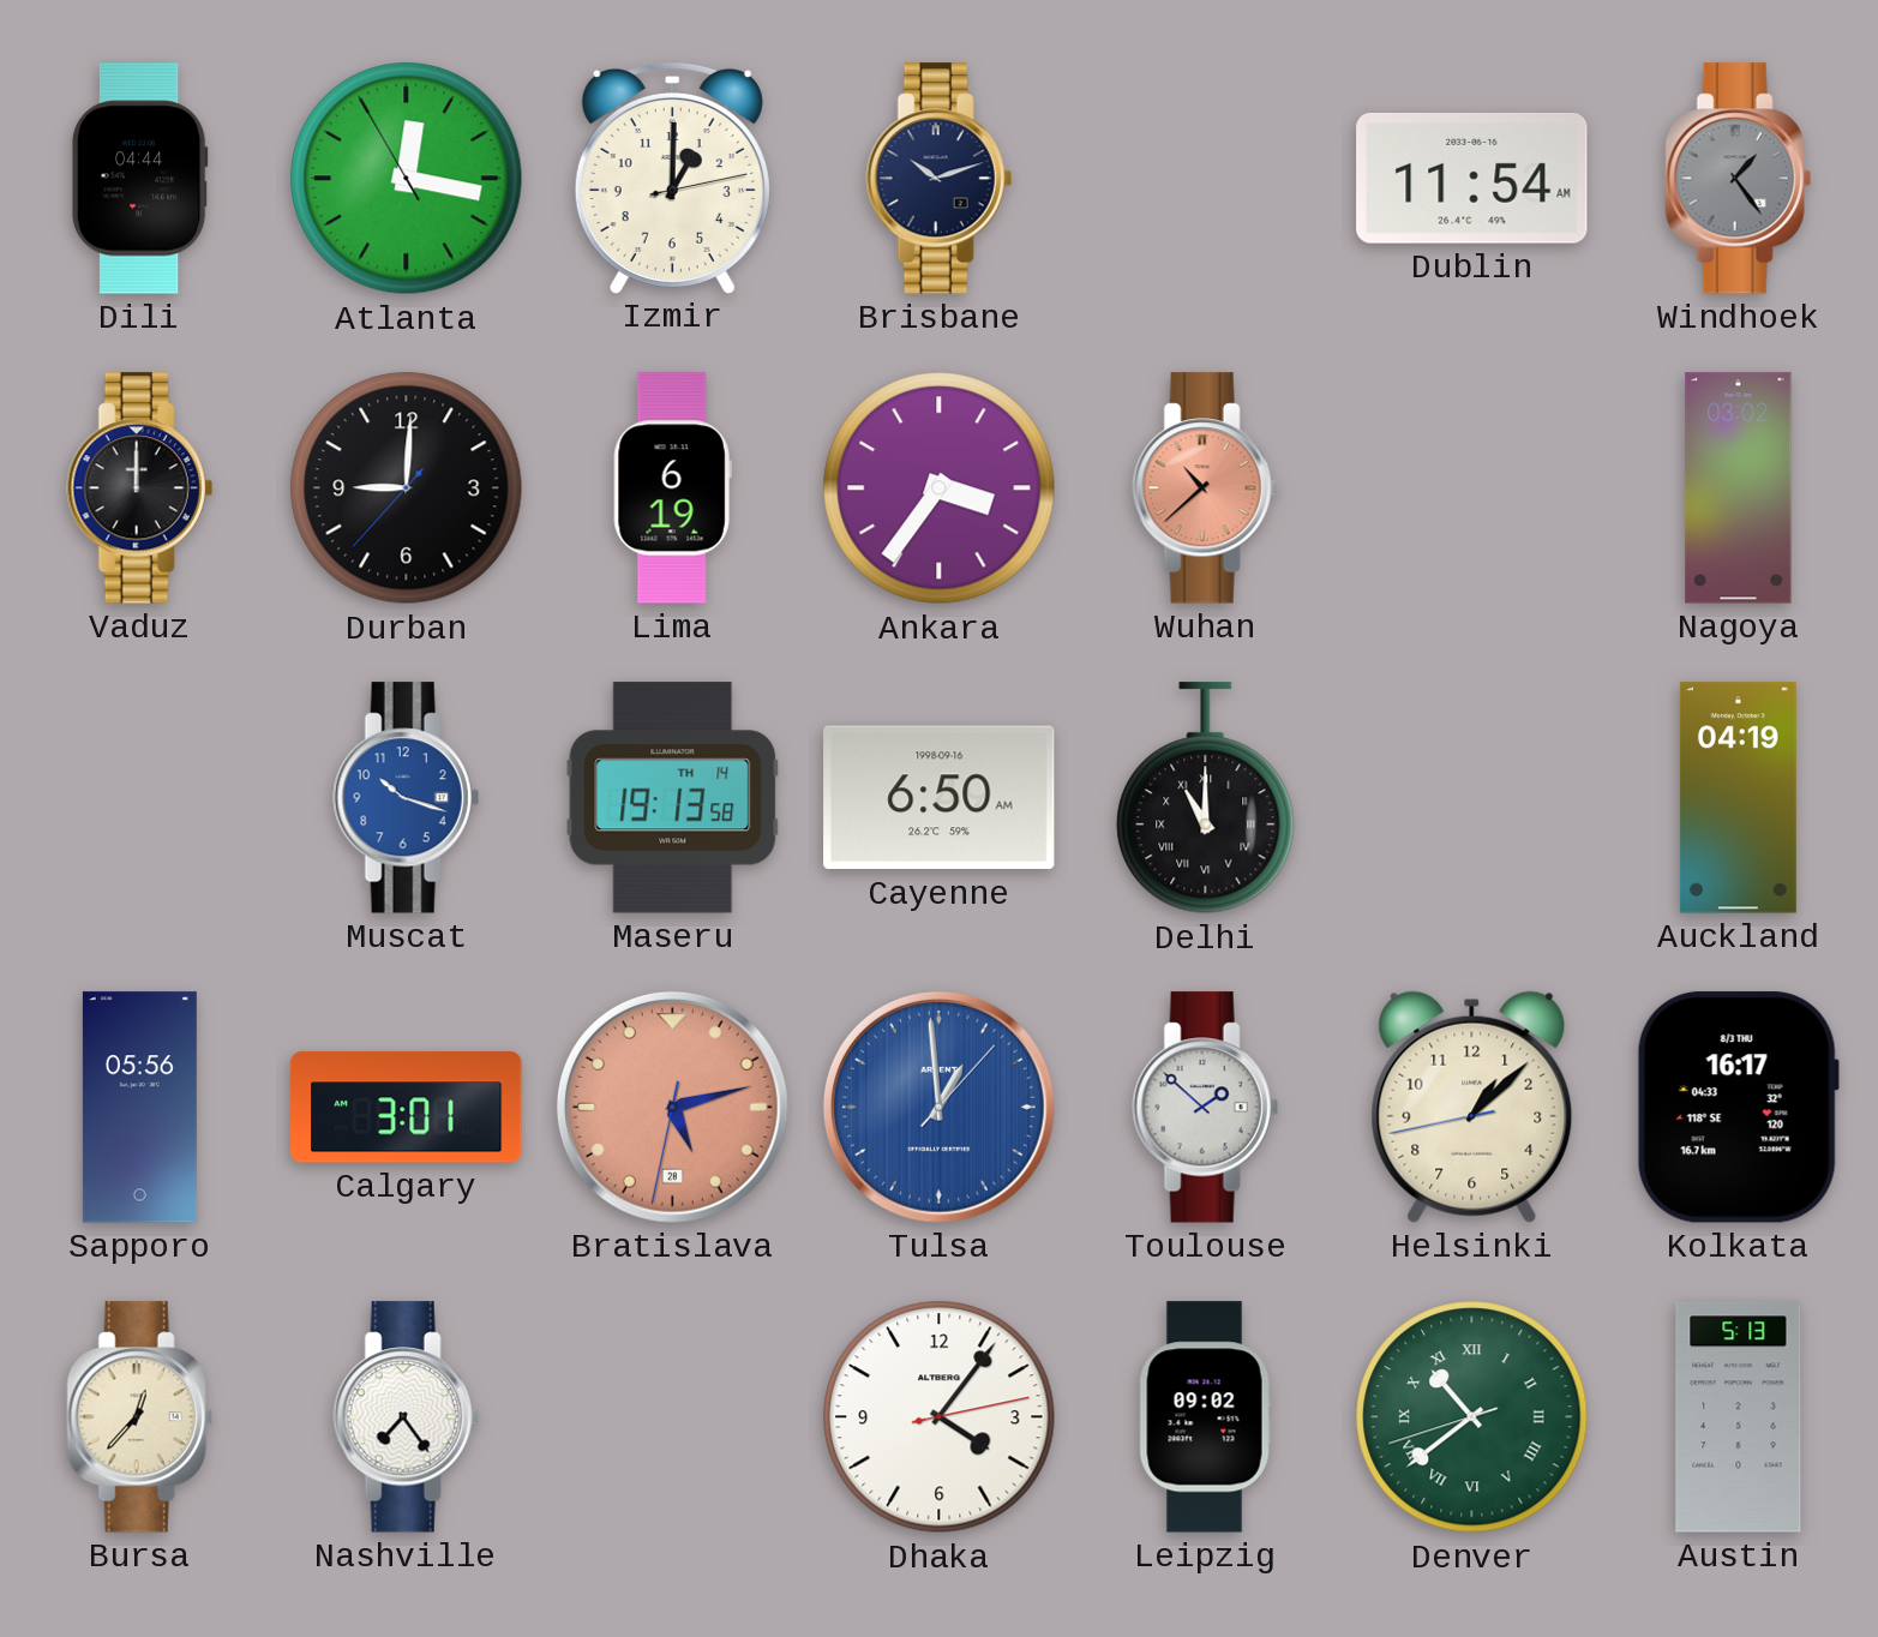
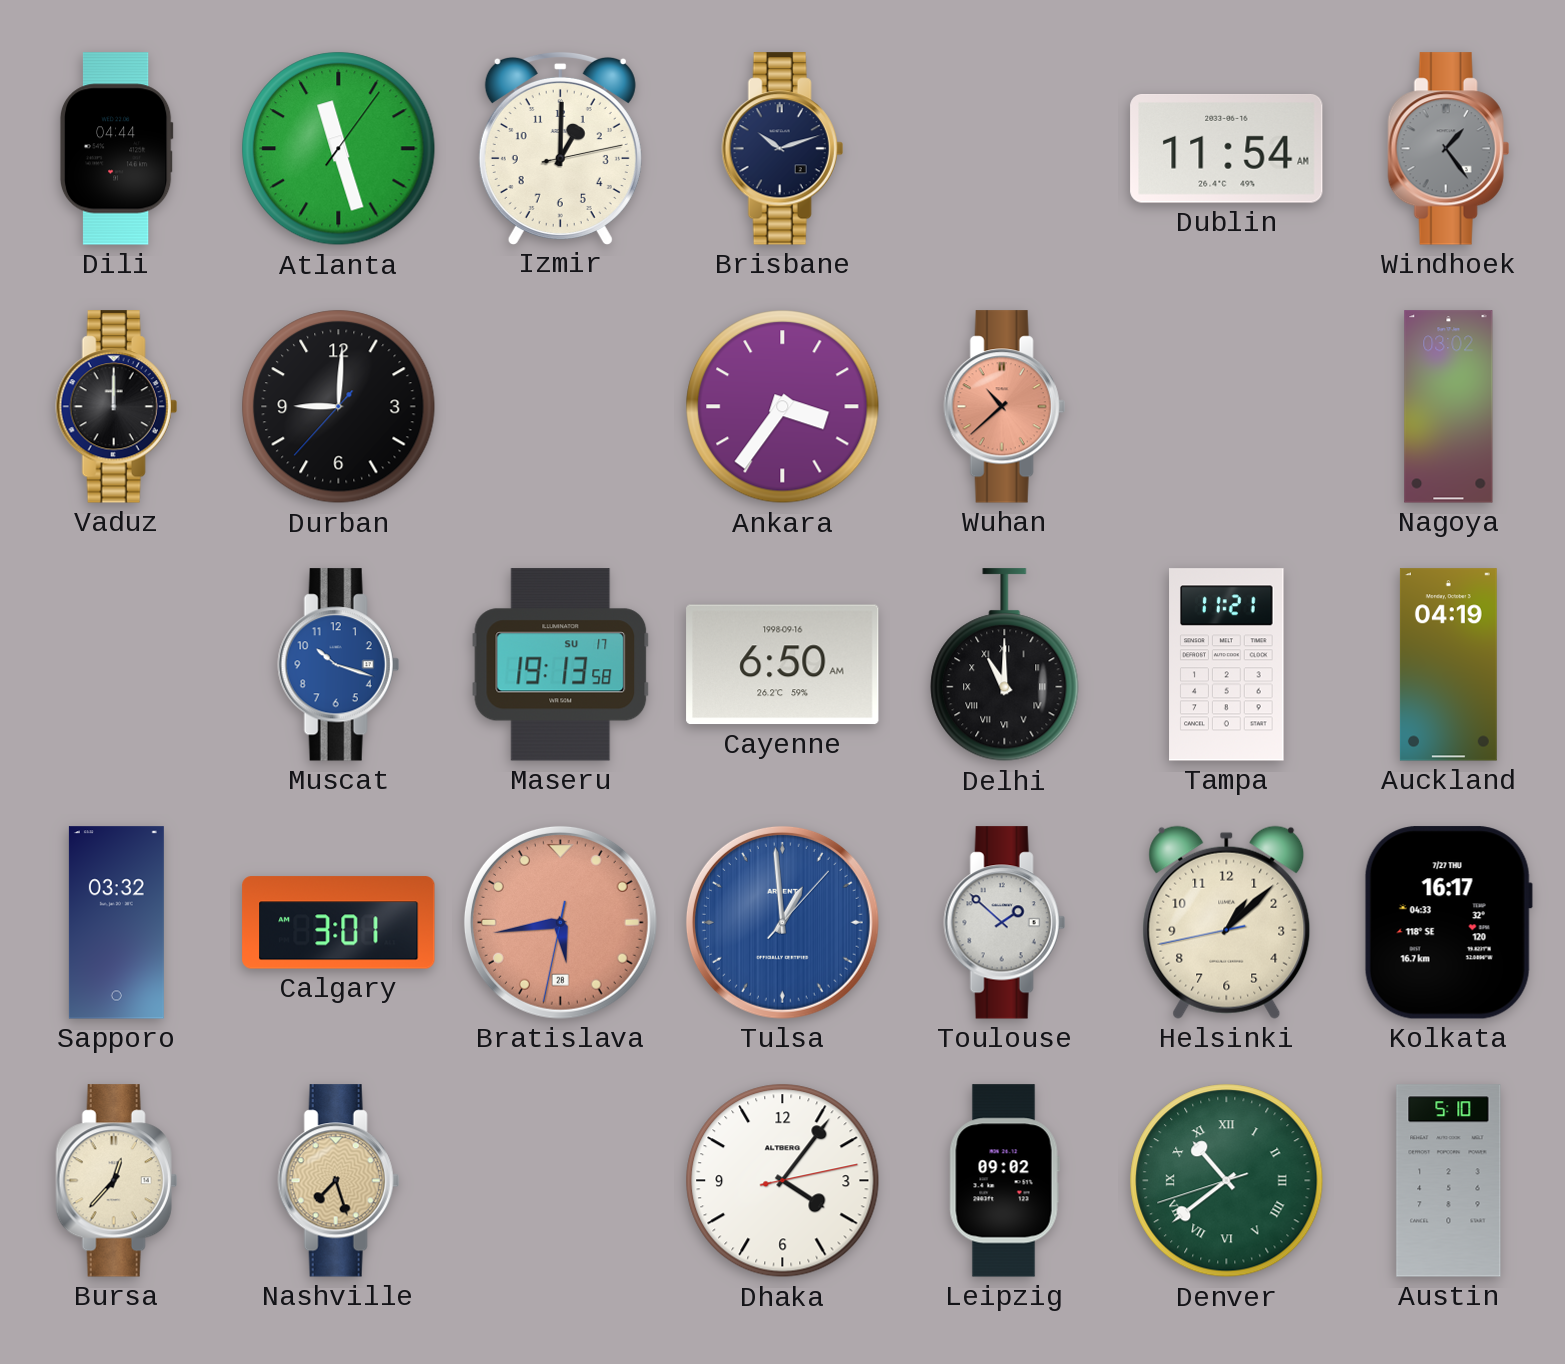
Atlanta: 12:16 -> 11:27 (339, 149)
Lima: 6:19 -> none (672, 488)
Maseru date: TH 14 -> SU 17 (561, 665)
Tampa: none -> 11:21 (1227, 665)
Sapporo: 05:56 -> 03:32 (116, 923)
Bratislava: 5:12 -> 5:43 (560, 922)
Kolkata date: 8/3 THU -> 7/27 THU (1448, 923)
Nashville: 7:24 -> 7:27 (338, 1181)
Nashville dial: white -> champagne (338, 1181)
Austin: 5:13 -> 5:10 (1449, 1181)
